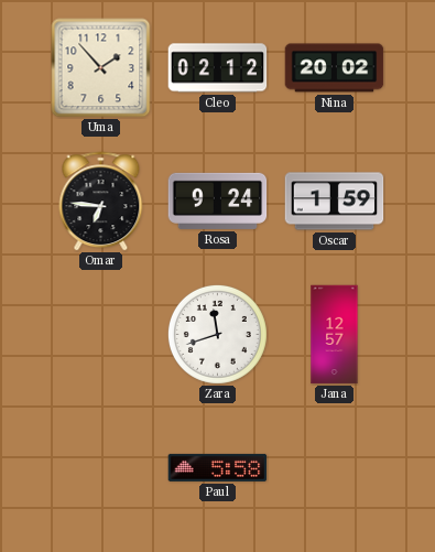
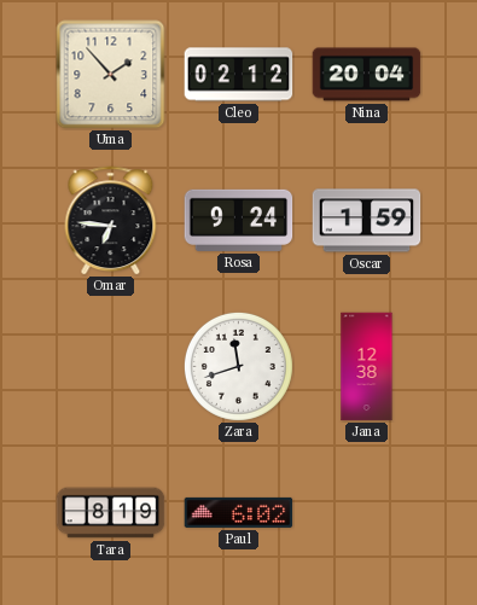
Nina: 20:02 -> 20:04 (367, 75)
Jana: 12:57 -> 12:38 (367, 367)
Tara: none -> 8:19 (111, 513)
Paul: 5:58 -> 6:02 (239, 512)
